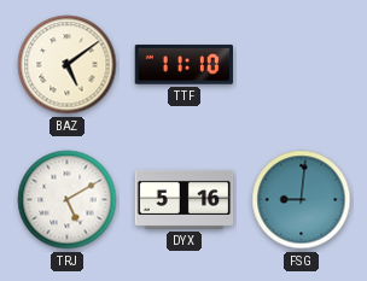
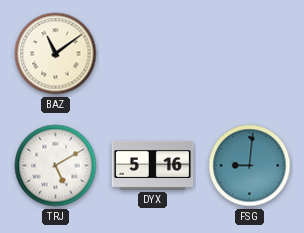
BAZ: 5:09 -> 11:09 (56, 54)
TTF: 11:10 -> none (183, 65)
